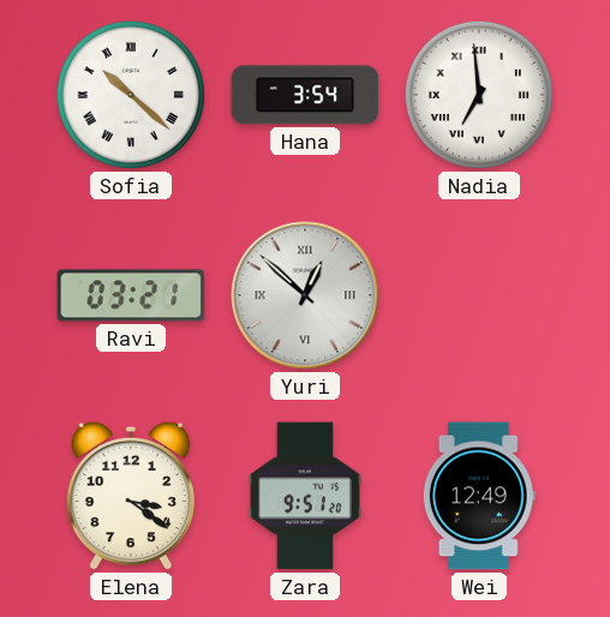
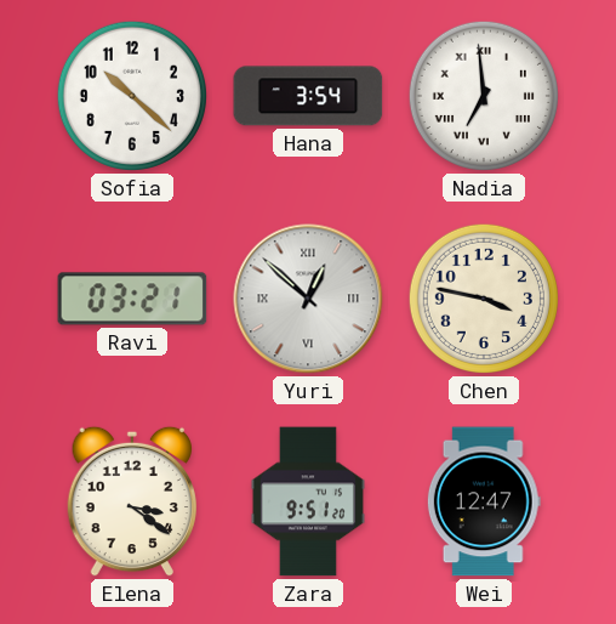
Sofia numerals: Roman -> Arabic (132, 96)
Chen: none -> 3:47 (484, 299)
Wei: 12:49 -> 12:47 (484, 501)
